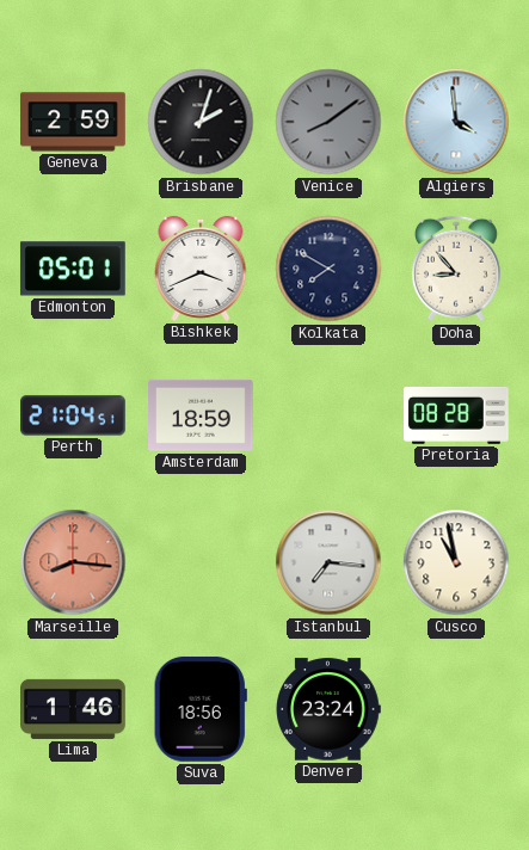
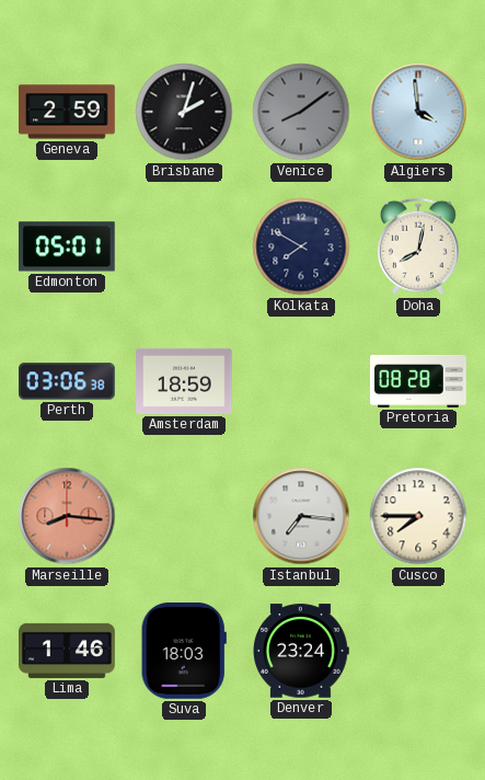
Bishkek: 3:41 -> none (201, 269)
Doha: 8:53 -> 8:02 (418, 246)
Perth: 21:04 -> 03:06 (68, 381)
Cusco: 10:58 -> 7:45 (418, 516)
Suva: 18:56 -> 18:03 (184, 651)
